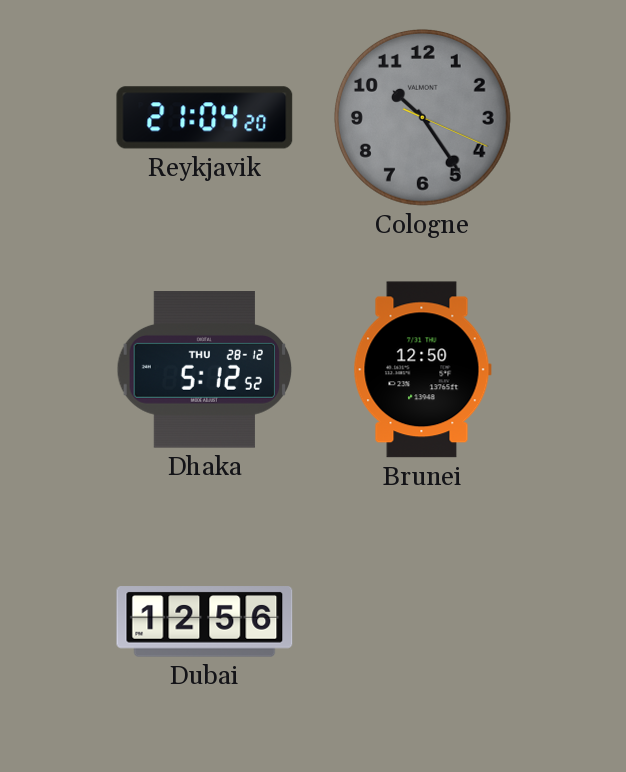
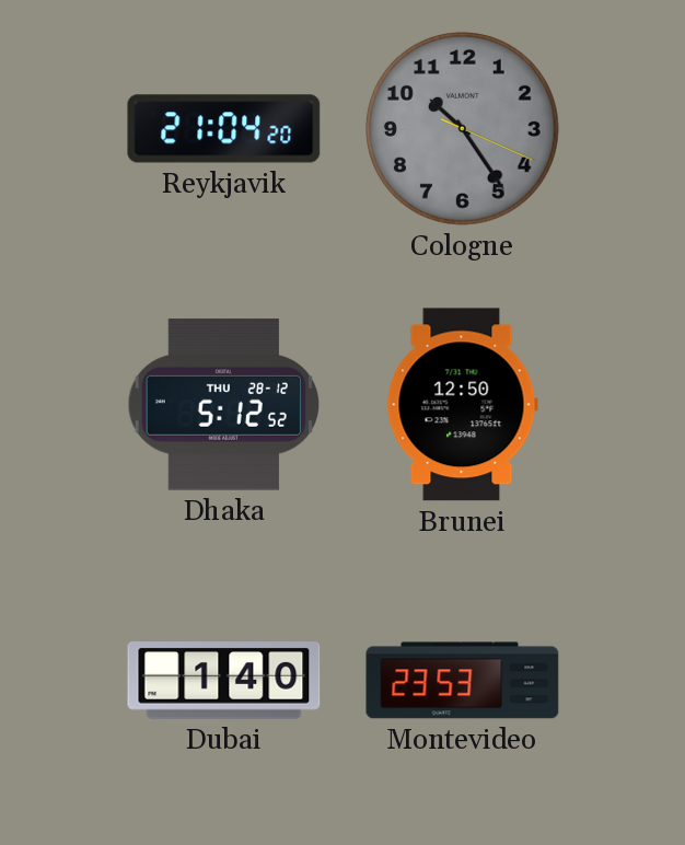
Dubai: 12:56 -> 1:40 (224, 681)
Montevideo: none -> 23:53 (463, 681)
